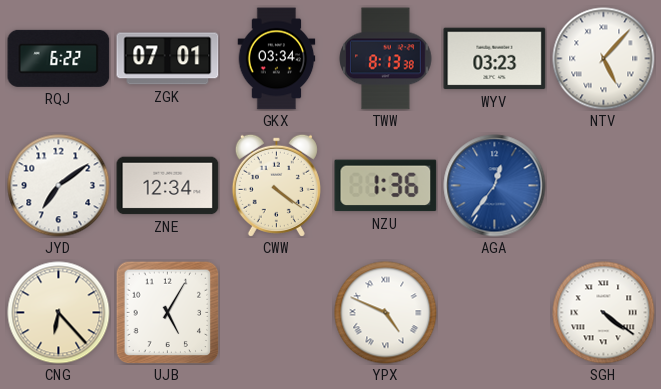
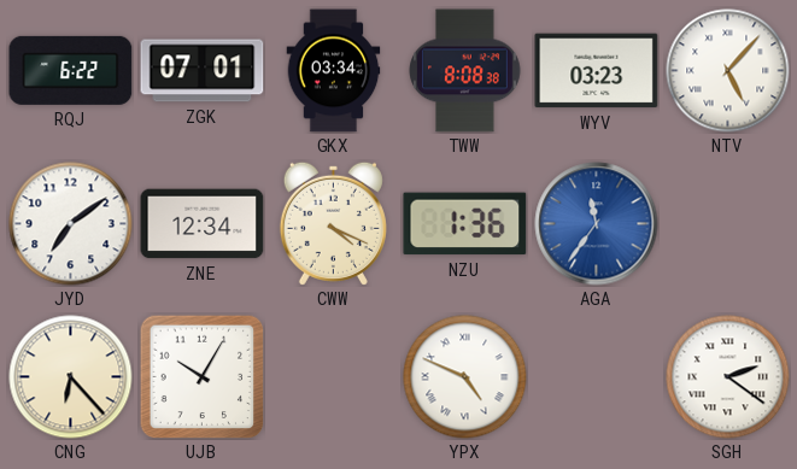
TWW: 8:13 -> 8:08 (465, 71)
CWW: 4:21 -> 4:19 (333, 223)
AGA: 12:36 -> 11:36 (597, 224)
UJB: 5:05 -> 10:05 (201, 376)
SGH: 4:21 -> 2:21 (728, 377)
